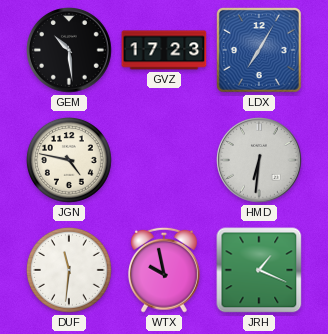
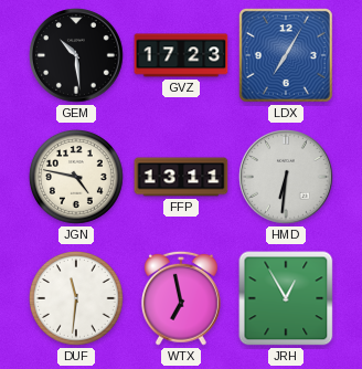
FFP: none -> 13:11 (181, 177)
WTX: 9:58 -> 6:58 (181, 298)
JRH: 1:19 -> 12:55 (286, 298)
